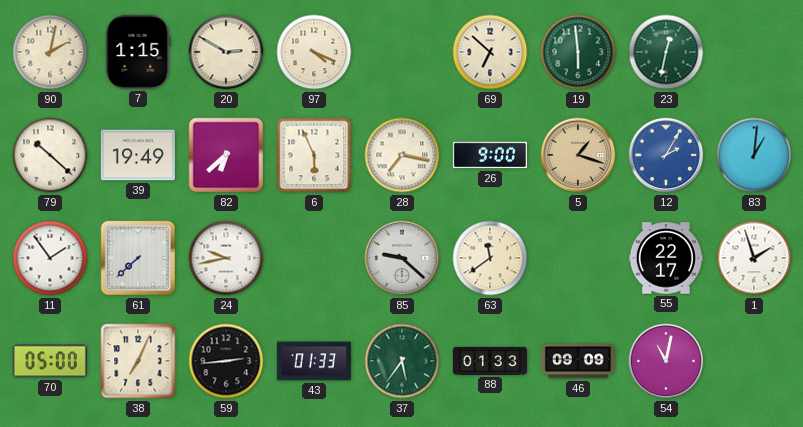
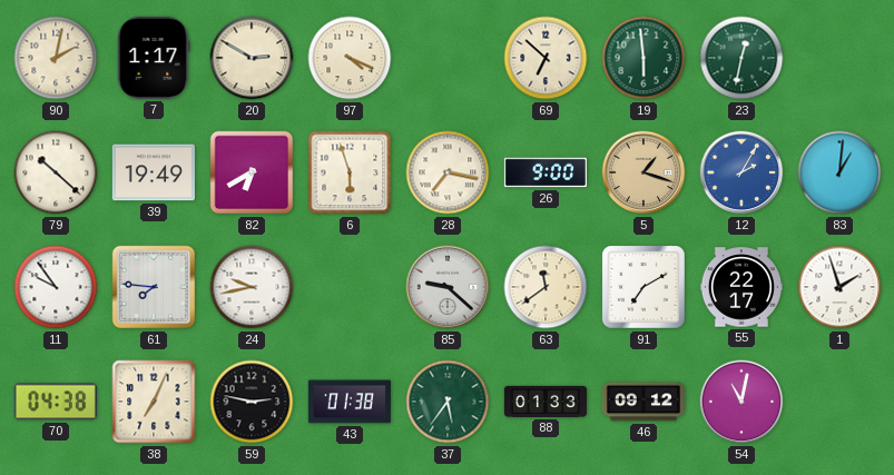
7: 1:15 -> 1:17 (154, 58)
82: 6:38 -> 6:40 (252, 172)
6: 5:56 -> 5:57 (350, 172)
11: 1:54 -> 9:54 (56, 287)
61: 7:38 -> 7:46 (154, 287)
91: none -> 7:10 (645, 288)
70: 05:00 -> 04:38 (56, 402)
59: 2:44 -> 2:47 (252, 402)
43: 01:33 -> 01:38 (350, 402)
46: 09:09 -> 09:12 (644, 402)
